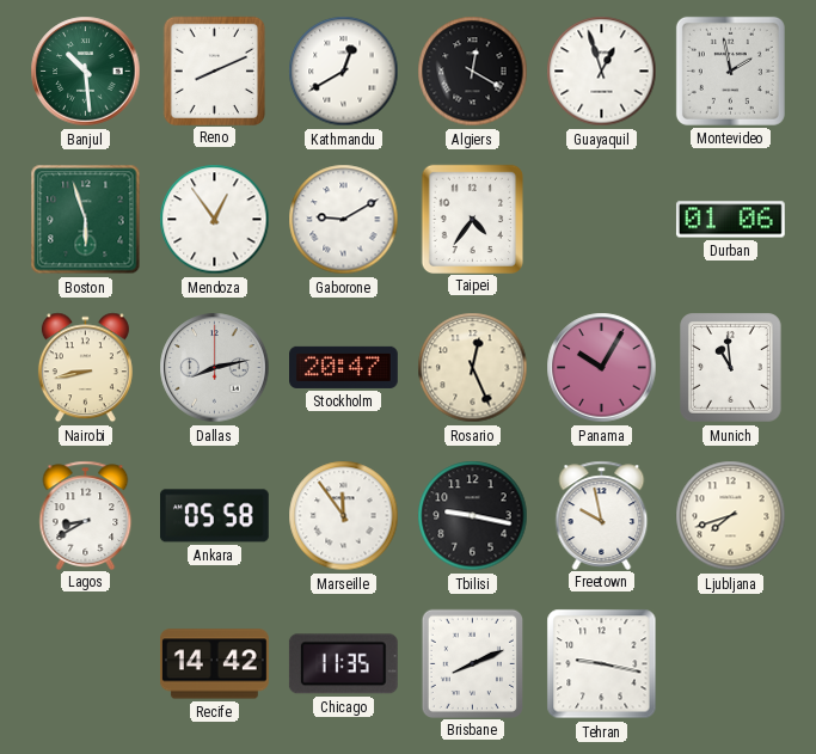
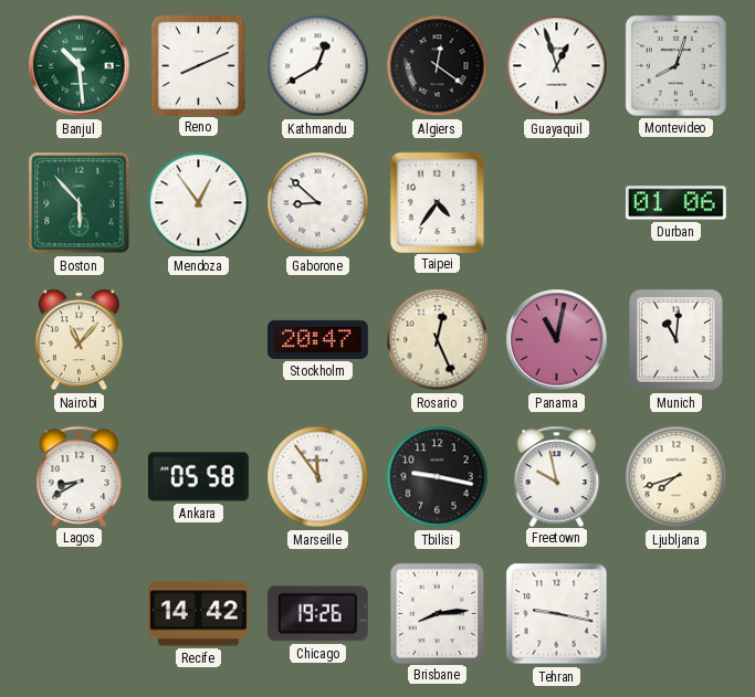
Algiers: 12:20 -> 12:21 (438, 66)
Montevideo: 1:58 -> 8:03 (675, 65)
Boston: 5:57 -> 5:53 (80, 203)
Gaborone: 9:10 -> 8:52 (318, 203)
Nairobi: 8:43 -> 11:07 (78, 340)
Dallas: 8:13 -> none (215, 368)
Panama: 10:05 -> 11:02 (557, 340)
Munich: 10:59 -> 11:01 (677, 340)
Chicago: 11:35 -> 19:26 (317, 614)
Brisbane: 8:11 -> 8:14 (437, 613)
